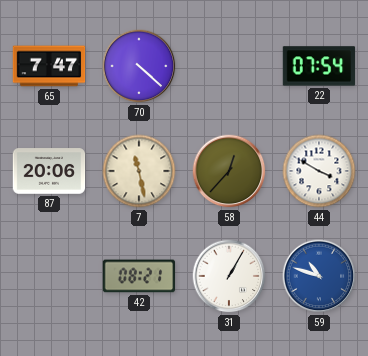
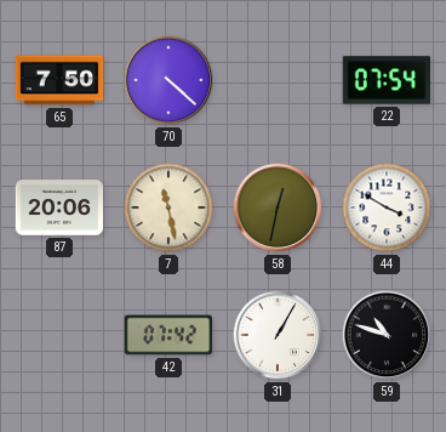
65: 7:47 -> 7:50 (59, 80)
58: 12:37 -> 12:32 (278, 208)
42: 08:21 -> 07:42 (168, 335)
59 dial: blue -> black (387, 335)
